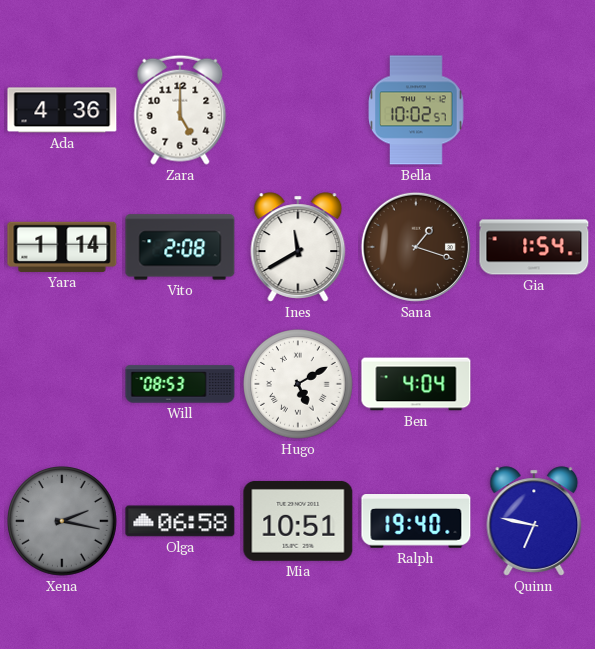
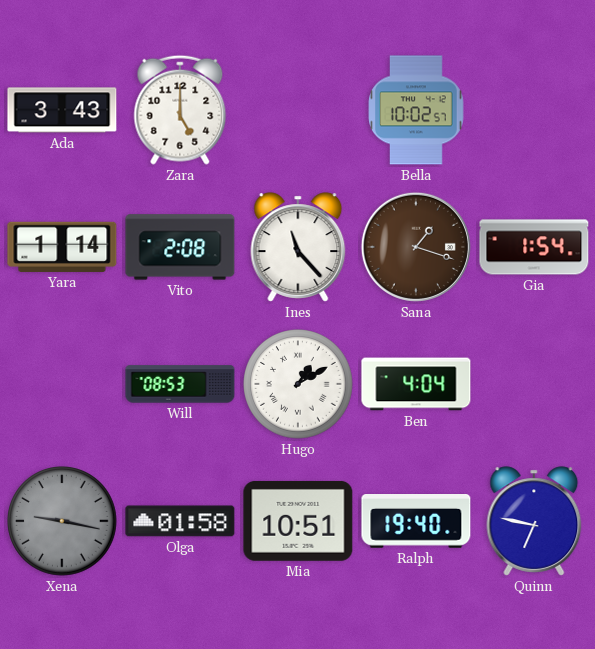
Ada: 4:36 -> 3:43 (62, 110)
Ines: 11:40 -> 11:23 (298, 247)
Hugo: 5:10 -> 1:10 (298, 384)
Xena: 2:17 -> 9:17 (62, 521)
Olga: 06:58 -> 01:58 (180, 521)
